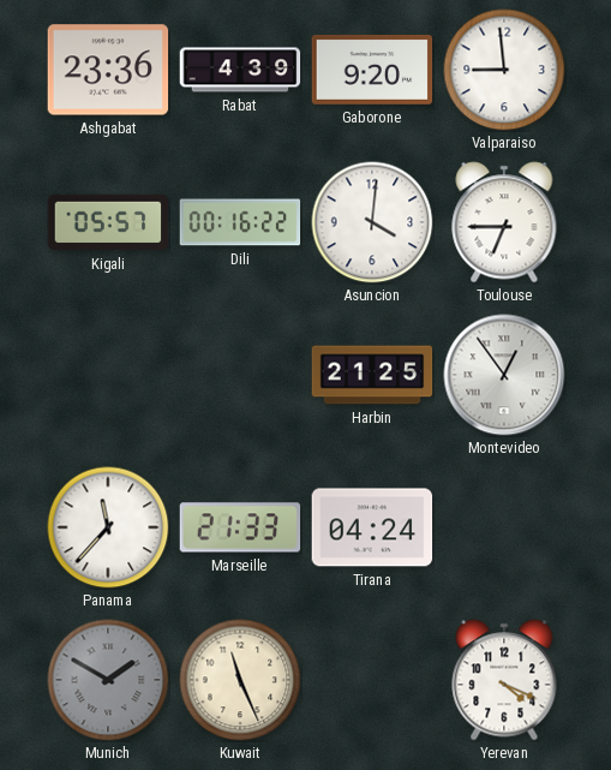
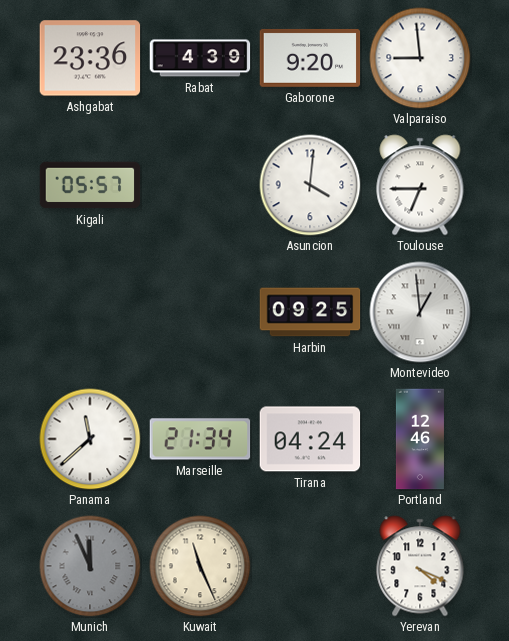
Dili: 00:16 -> none (240, 222)
Harbin: 21:25 -> 09:25 (310, 312)
Montevideo: 12:54 -> 12:59 (420, 312)
Panama: 11:37 -> 11:38 (90, 439)
Marseille: 21:33 -> 21:34 (200, 439)
Portland: none -> 12:46 (420, 439)
Munich: 1:50 -> 11:56 (90, 566)
